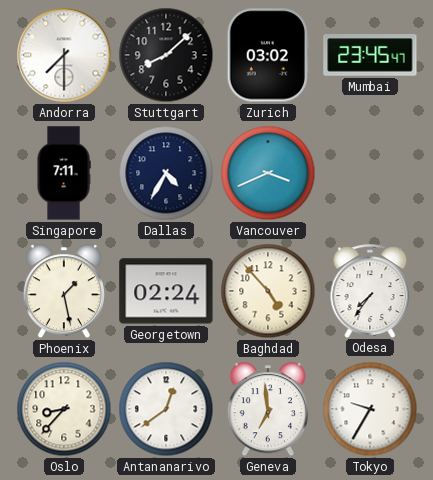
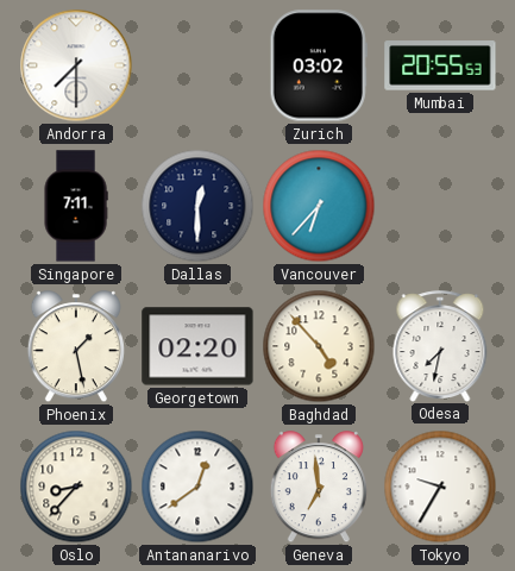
Stuttgart: 8:08 -> none (166, 55)
Mumbai: 23:45 -> 20:55 (440, 65)
Dallas: 4:35 -> 12:30 (197, 206)
Vancouver: 3:41 -> 6:37 (319, 206)
Georgetown: 02:24 -> 02:20 (197, 346)
Odesa: 7:36 -> 7:32 (440, 346)
